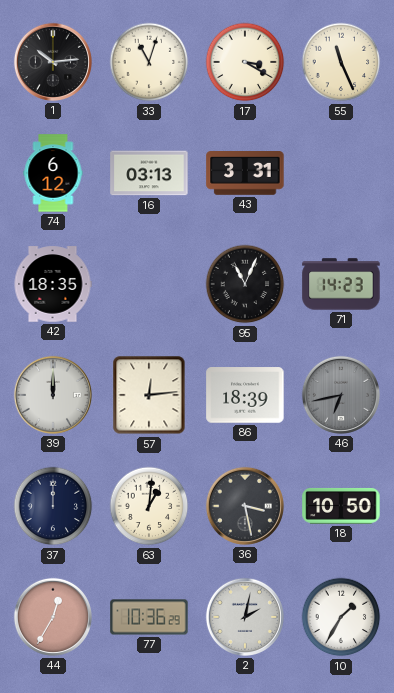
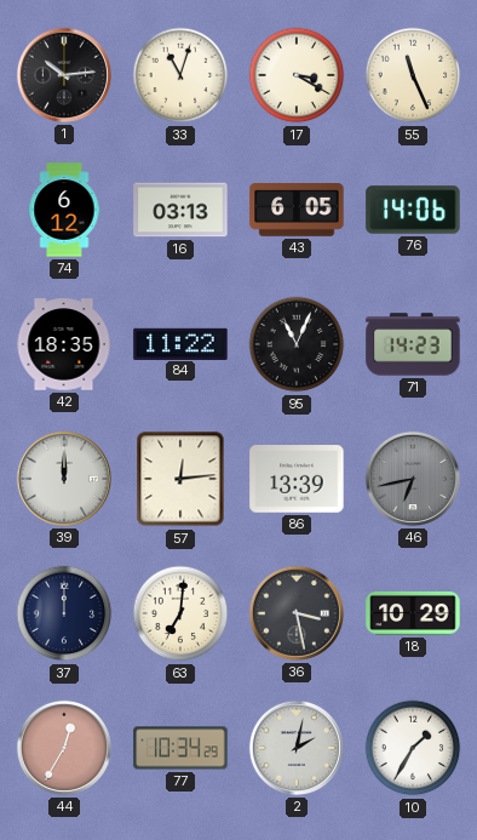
43: 3:31 -> 6:05 (297, 211)
76: none -> 14:06 (413, 210)
84: none -> 11:22 (180, 343)
86: 18:39 -> 13:39 (297, 479)
63: 1:01 -> 7:01 (180, 613)
18: 10:50 -> 10:29 (413, 613)
77: 10:36 -> 10:34 (180, 748)
